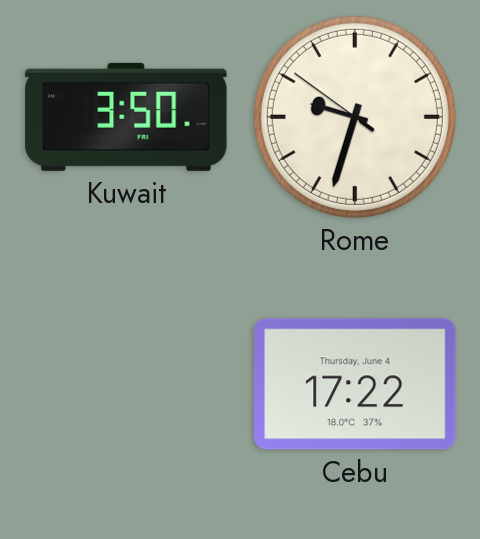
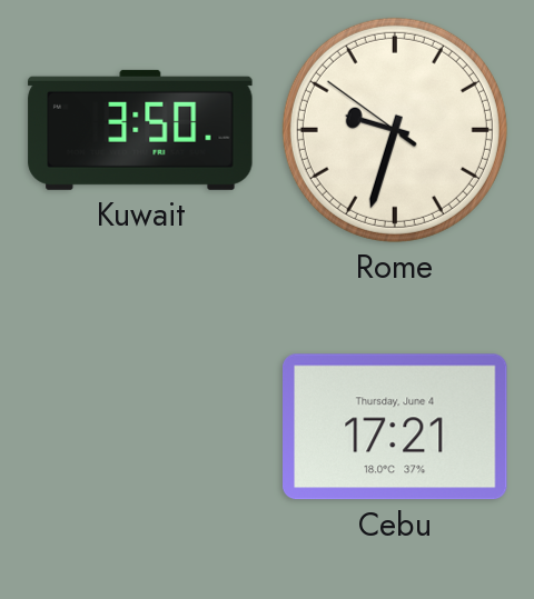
Cebu: 17:22 -> 17:21 (396, 427)
